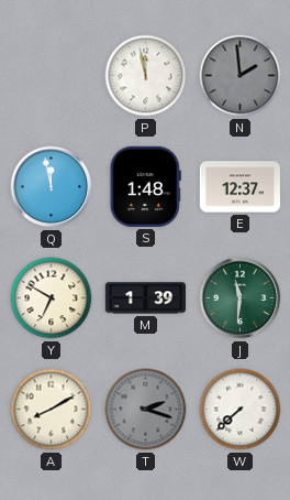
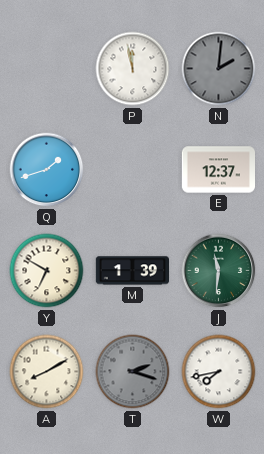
N: 1:59 -> 2:01 (219, 69)
Q: 11:58 -> 1:42 (47, 170)
S: 1:48 -> none (145, 186)
W: 7:38 -> 7:43 (219, 372)
